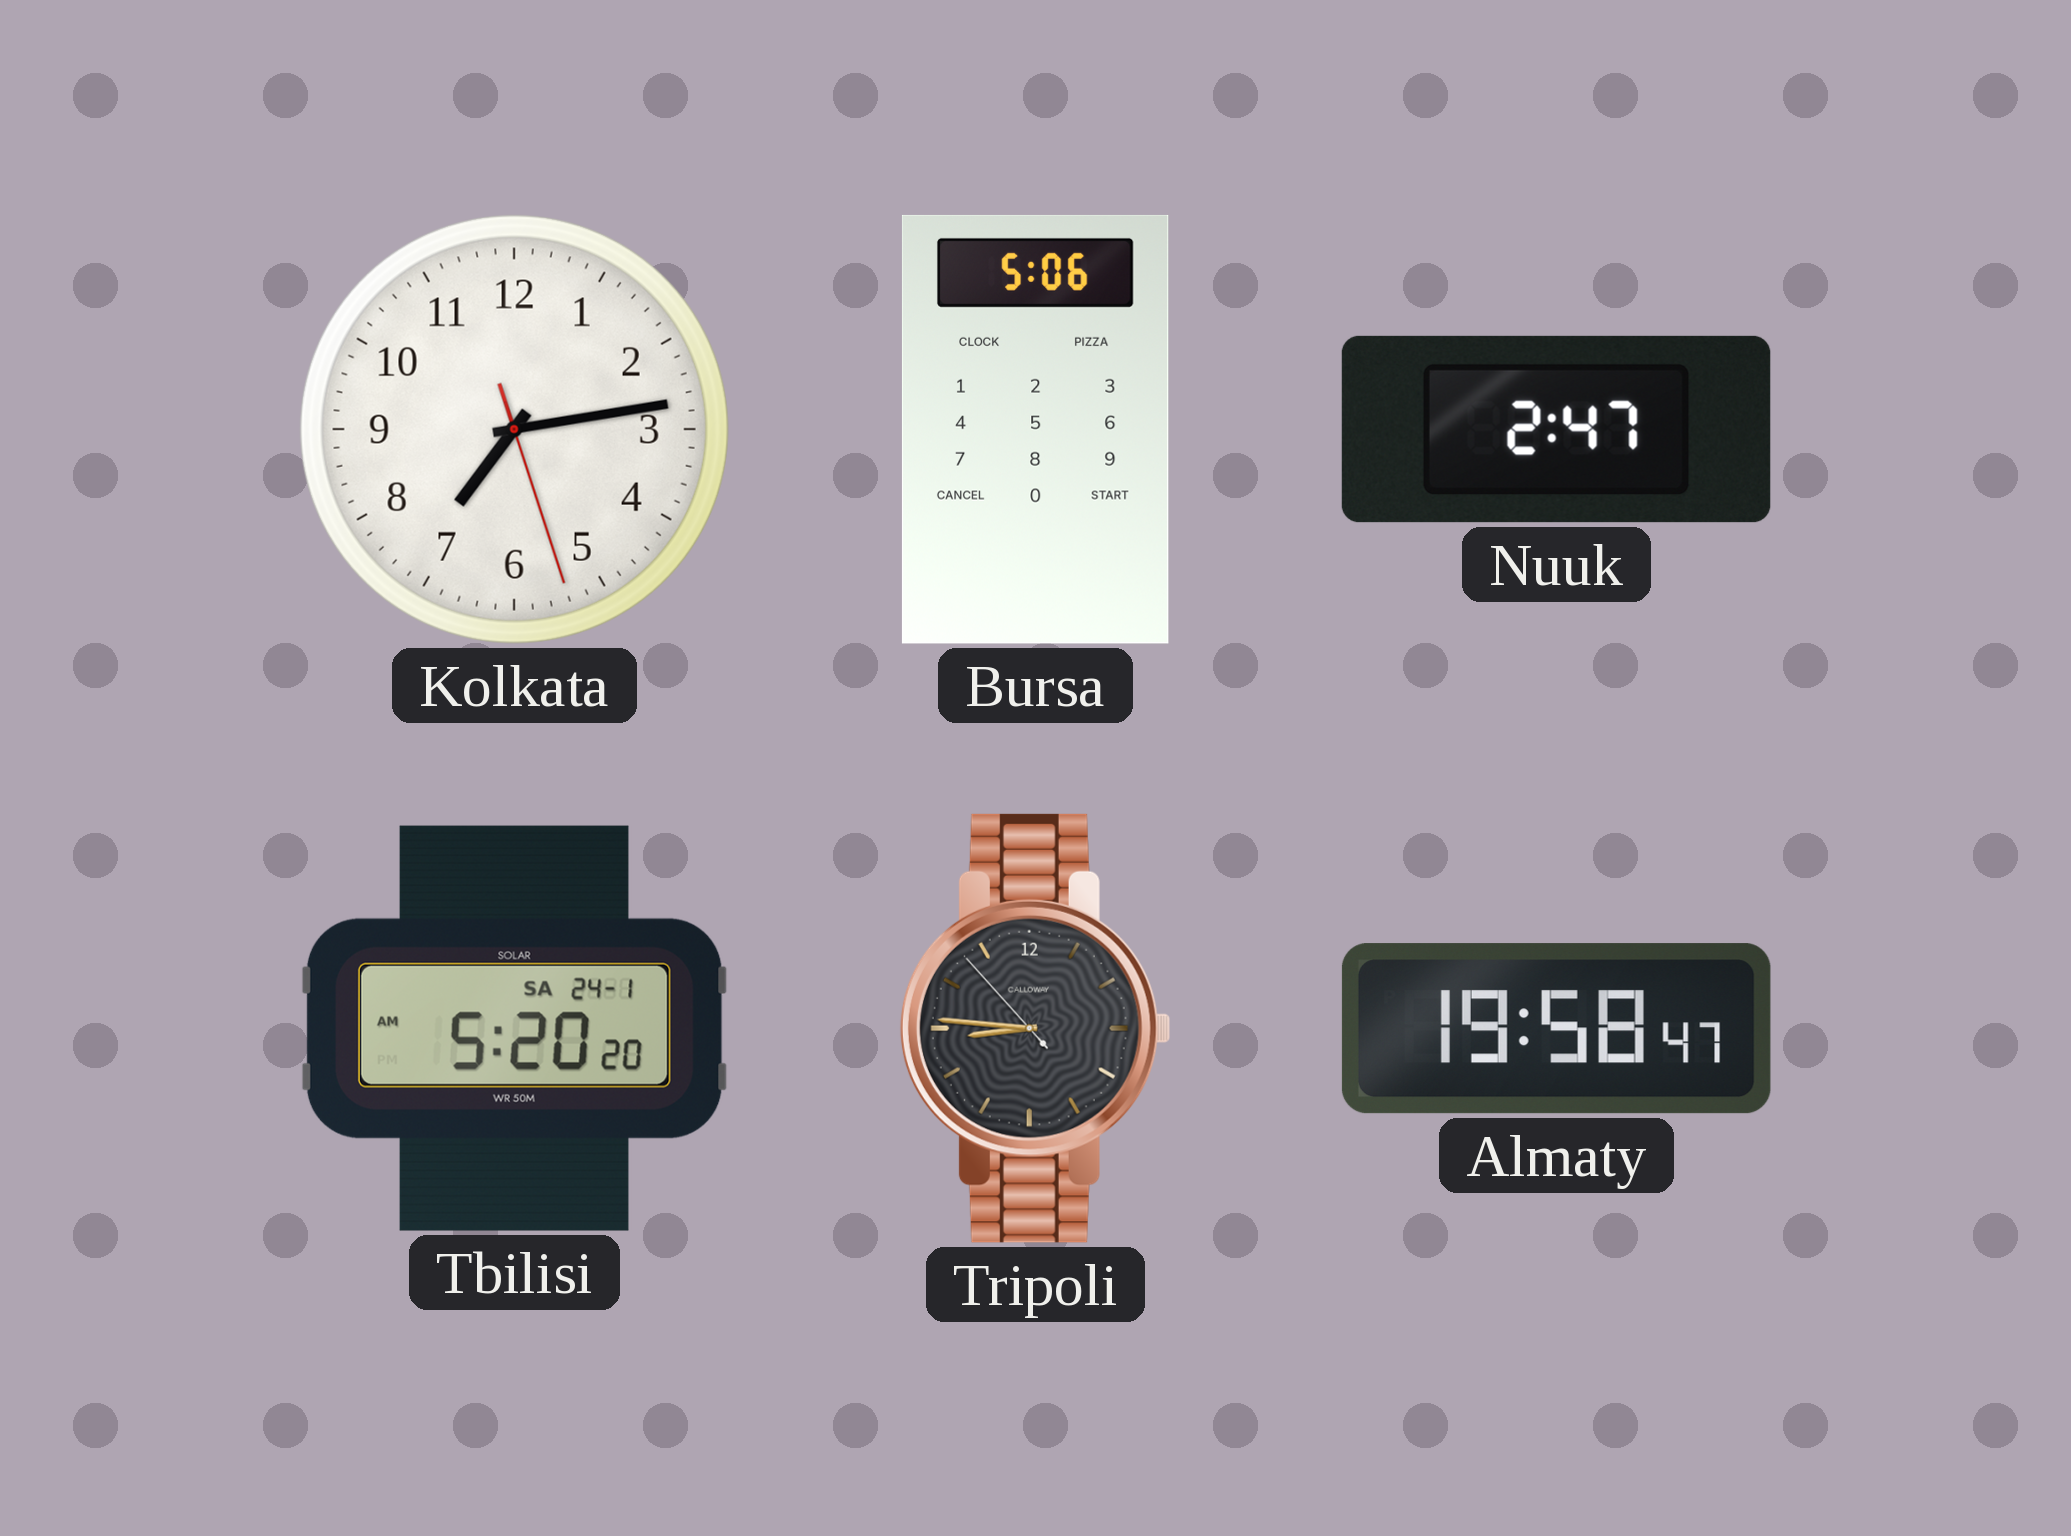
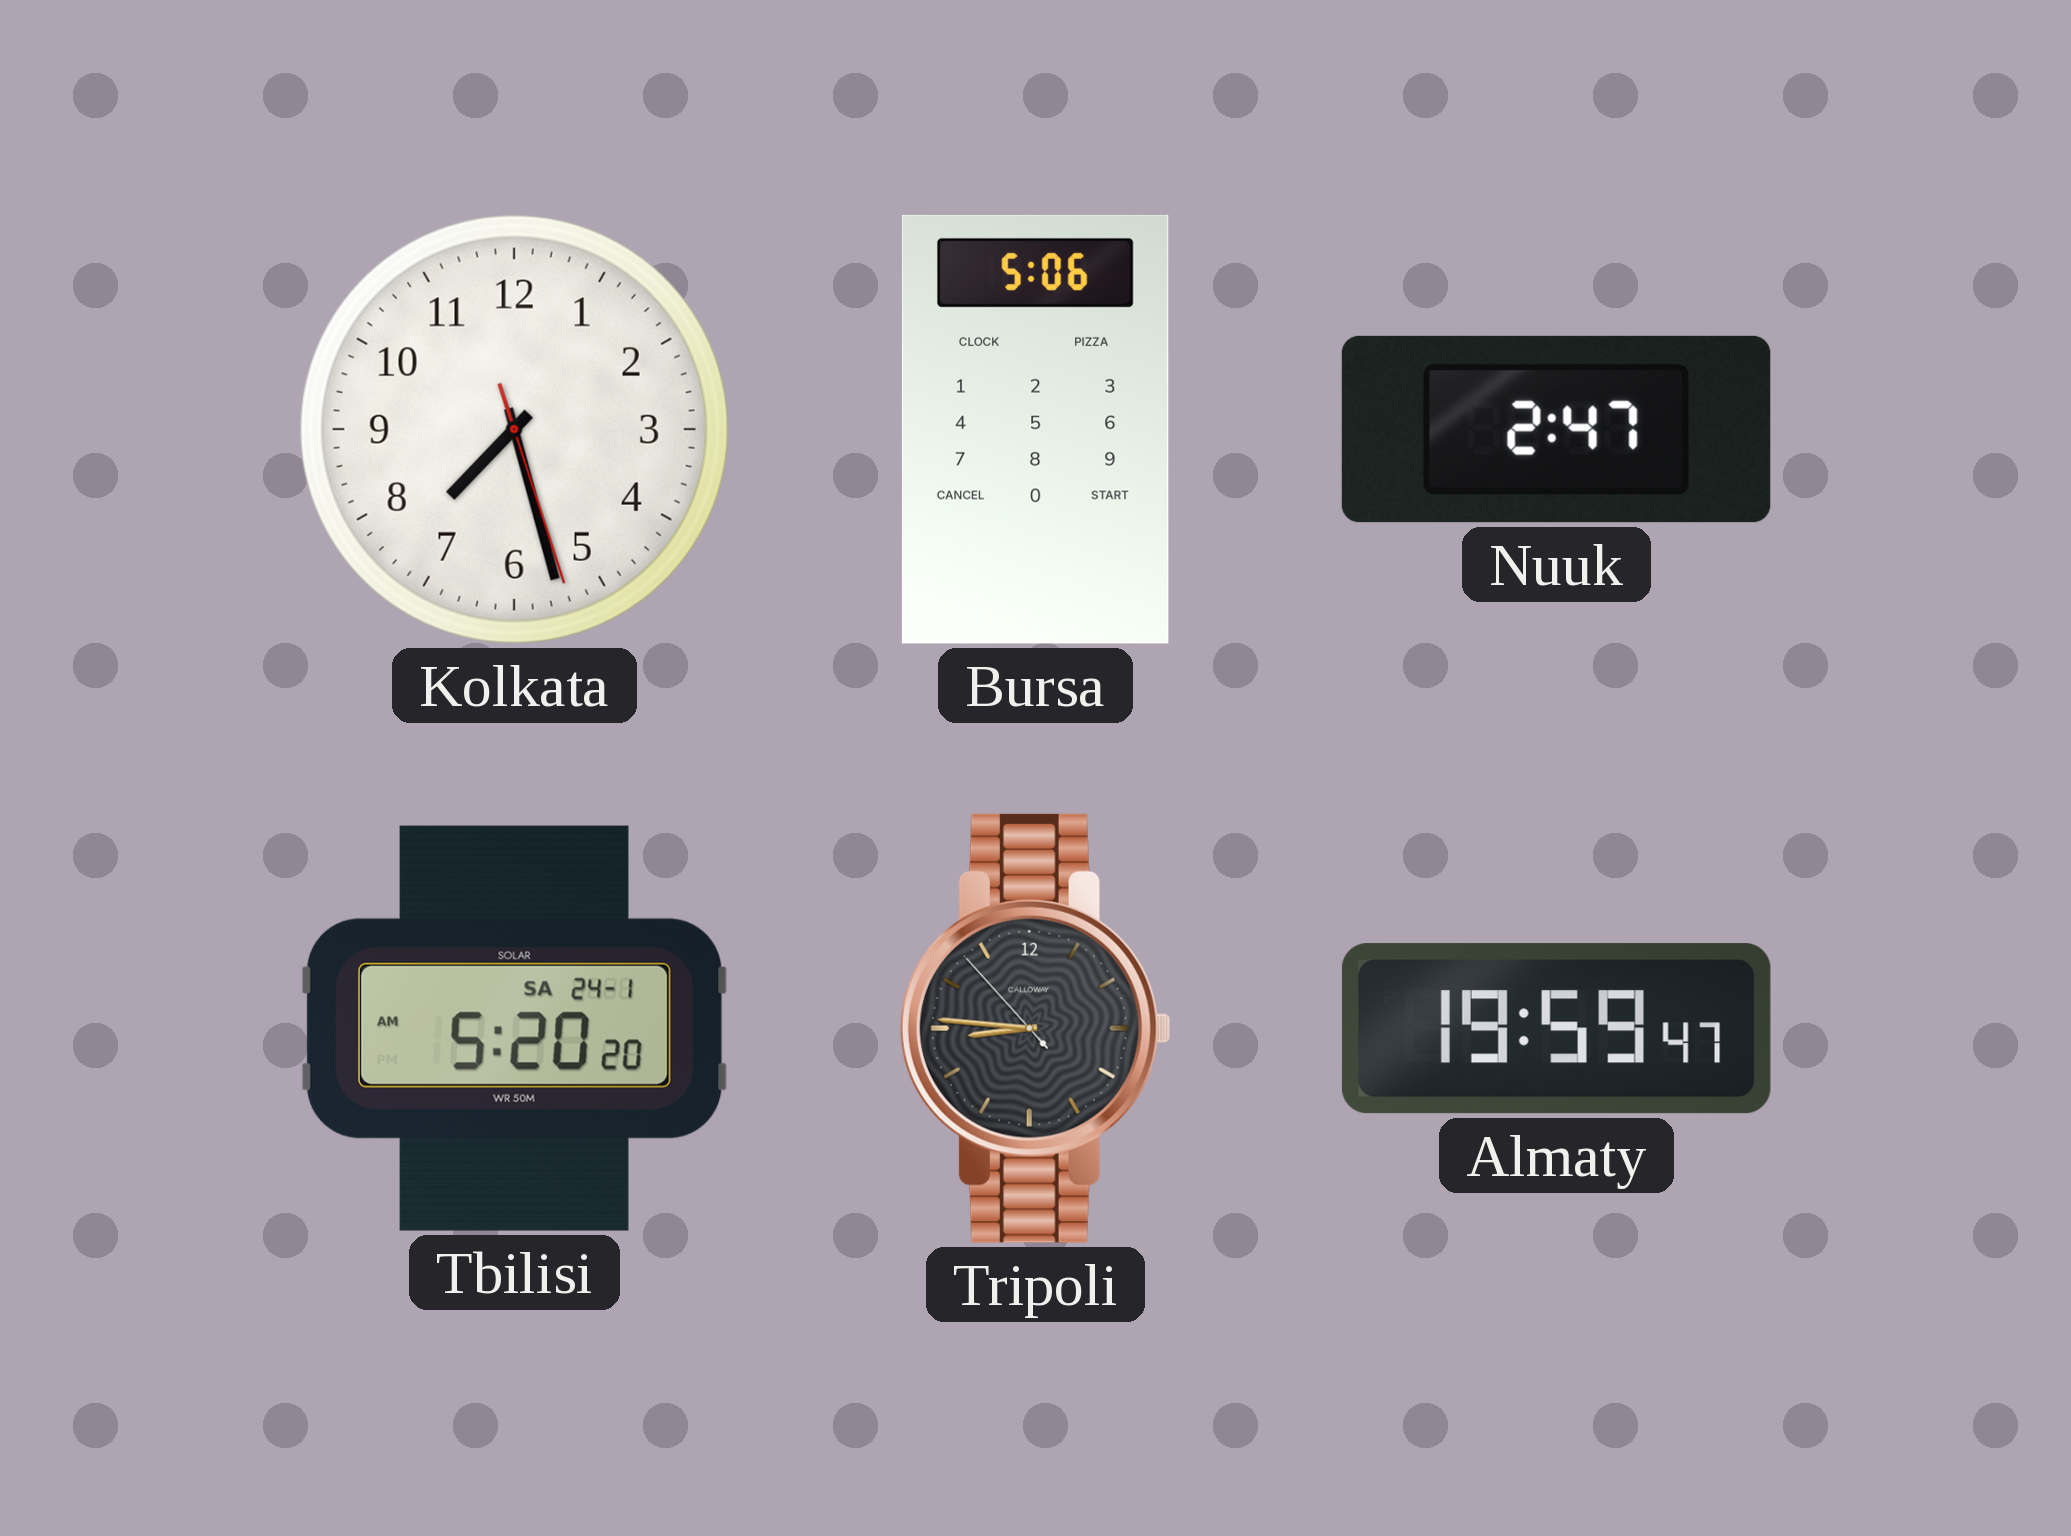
Kolkata: 7:13 -> 7:27 (514, 429)
Almaty: 19:58 -> 19:59 (1556, 1029)
